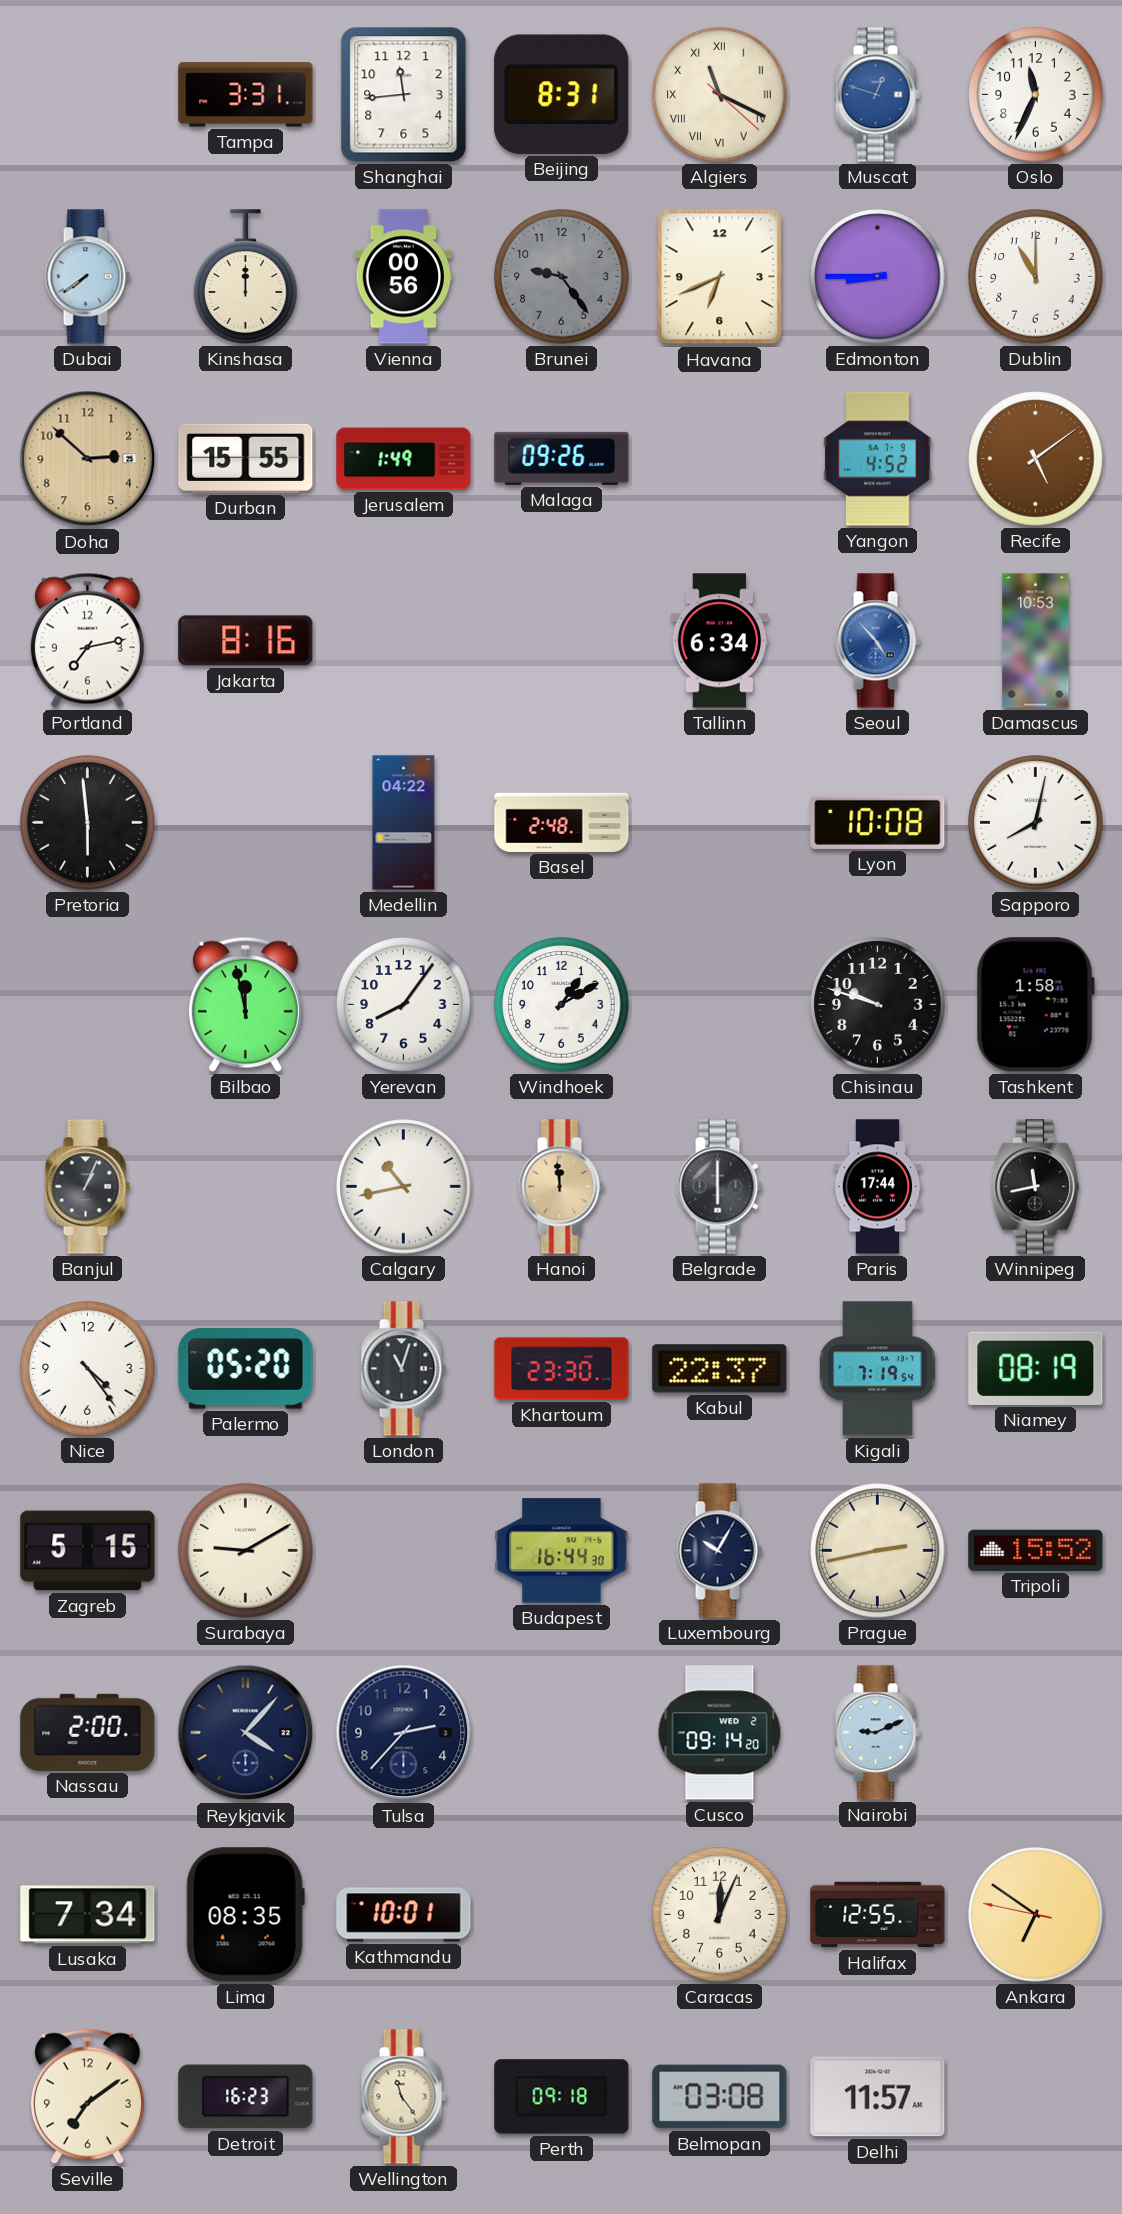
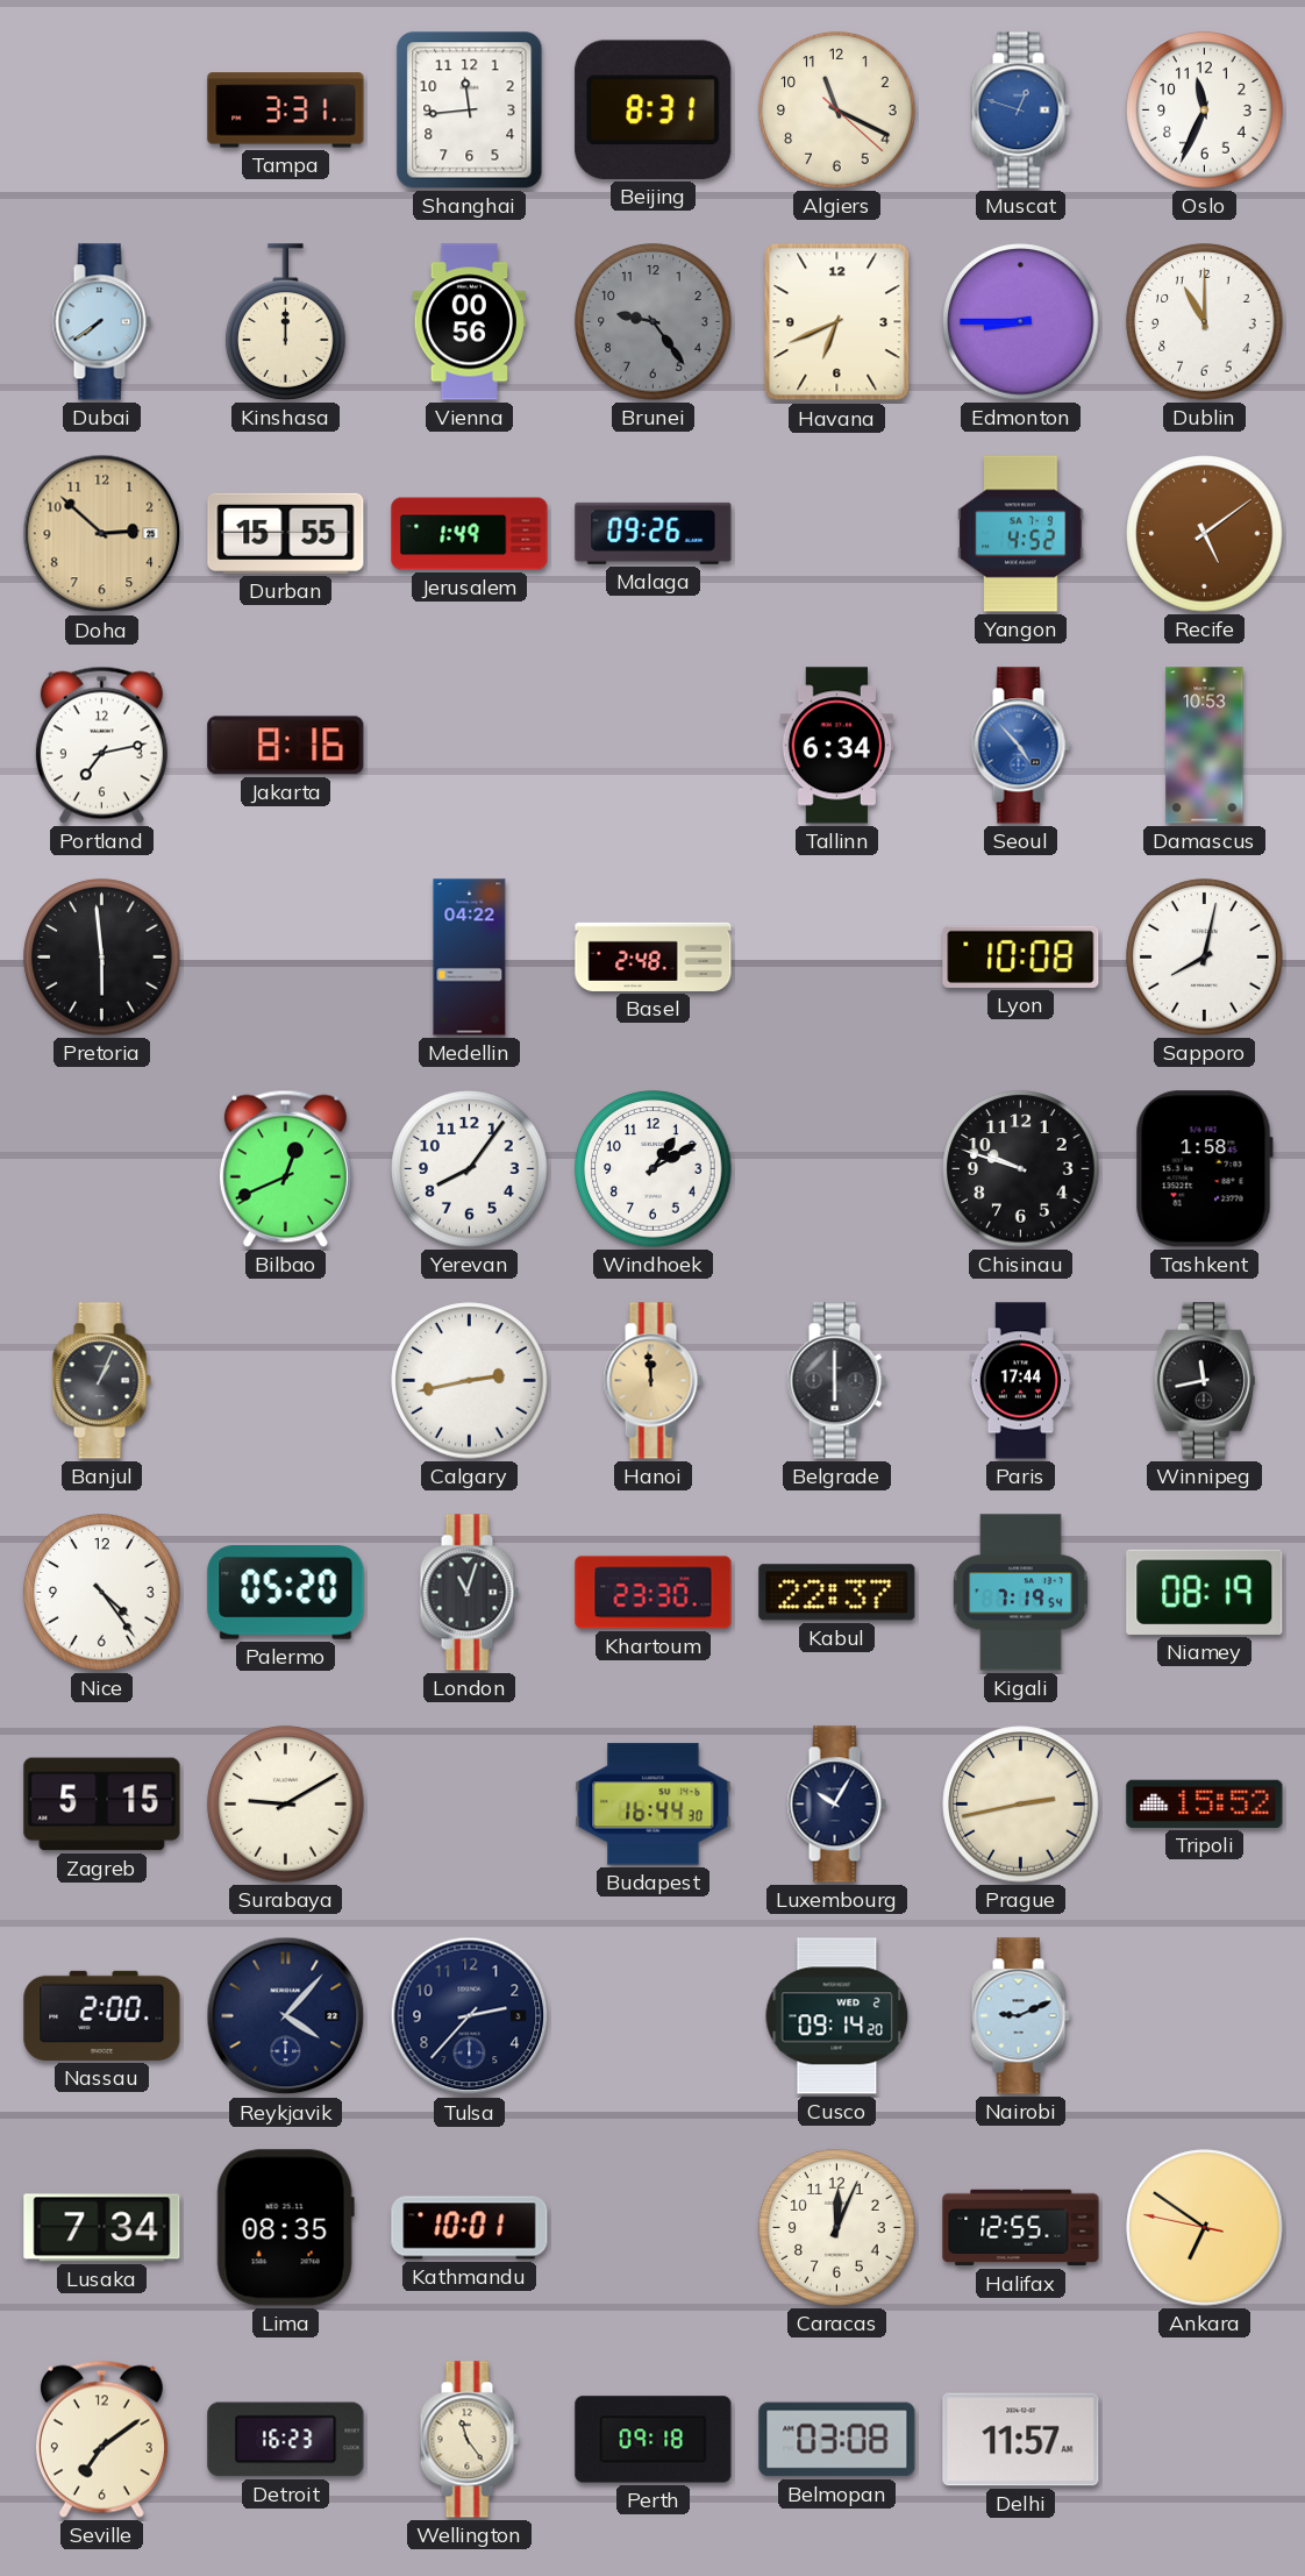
Algiers numerals: Roman -> Arabic (837, 111)
Bilbao: 11:58 -> 12:41 (285, 1168)
Calgary: 10:43 -> 2:43 (470, 1381)
